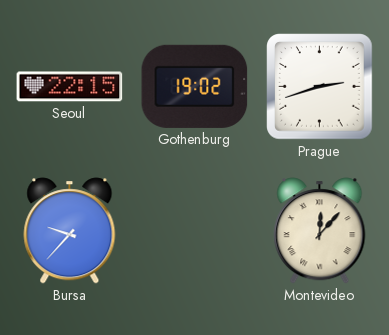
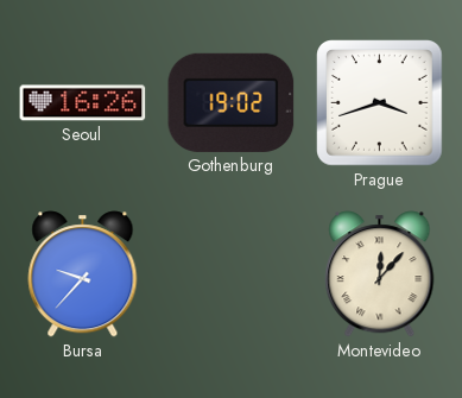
Seoul: 22:15 -> 16:26 (83, 103)
Prague: 2:42 -> 3:42 (380, 103)
